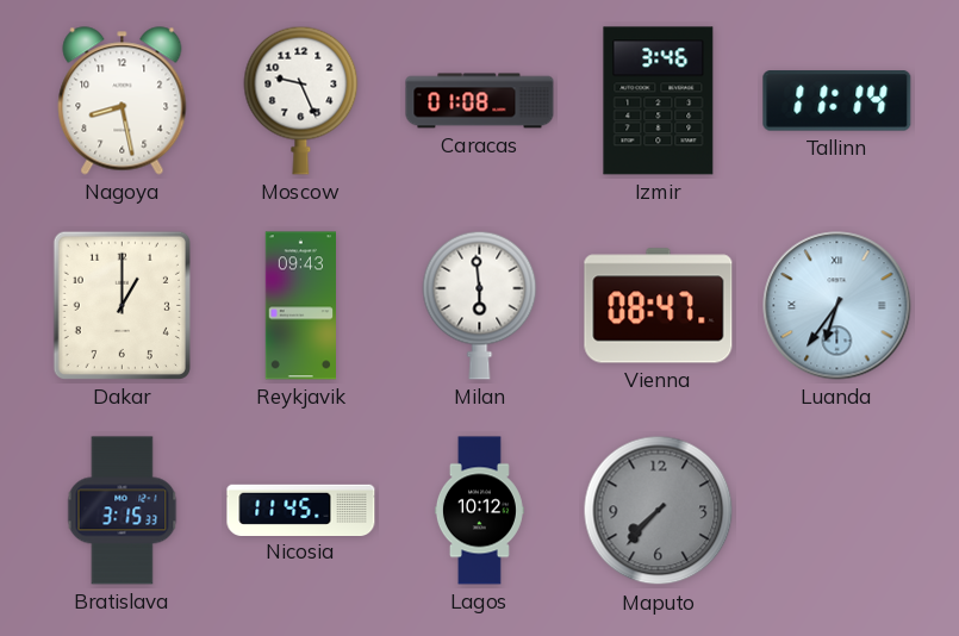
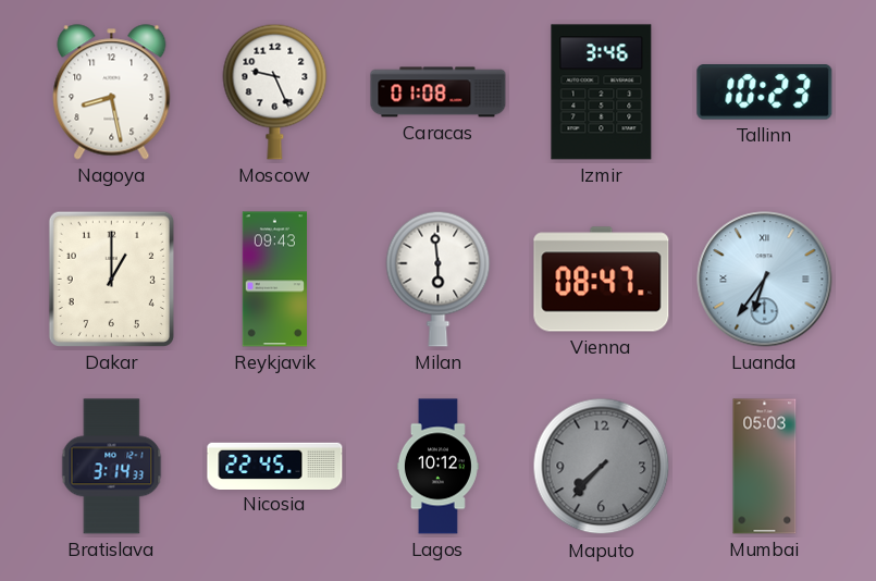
Tallinn: 11:14 -> 10:23 (765, 92)
Bratislava: 3:15 -> 3:14 (112, 467)
Nicosia: 11:45 -> 22:45 (275, 466)
Mumbai: none -> 05:03 (765, 467)
